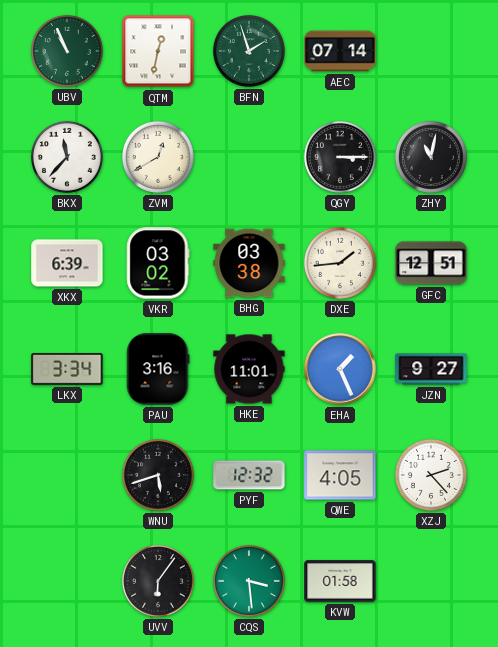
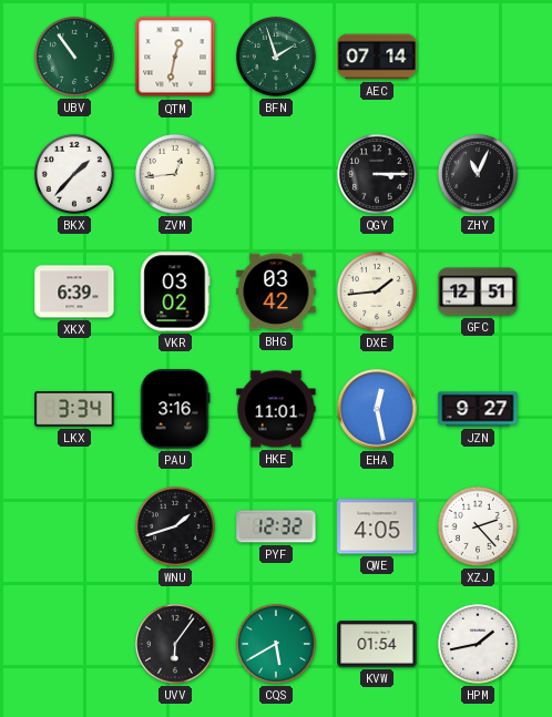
UBV: 10:56 -> 10:54 (74, 57)
BKX: 11:37 -> 1:37 (74, 174)
ZVM: 12:40 -> 12:44 (175, 174)
ZHY: 11:02 -> 11:04 (478, 174)
BHG: 03:38 -> 03:42 (276, 291)
EHA: 1:26 -> 12:28 (377, 409)
WNU: 5:42 -> 1:42 (175, 526)
CQS: 3:29 -> 5:40 (276, 644)
KVW: 01:58 -> 01:54 (377, 644)
HPM: none -> 1:43 (478, 644)
